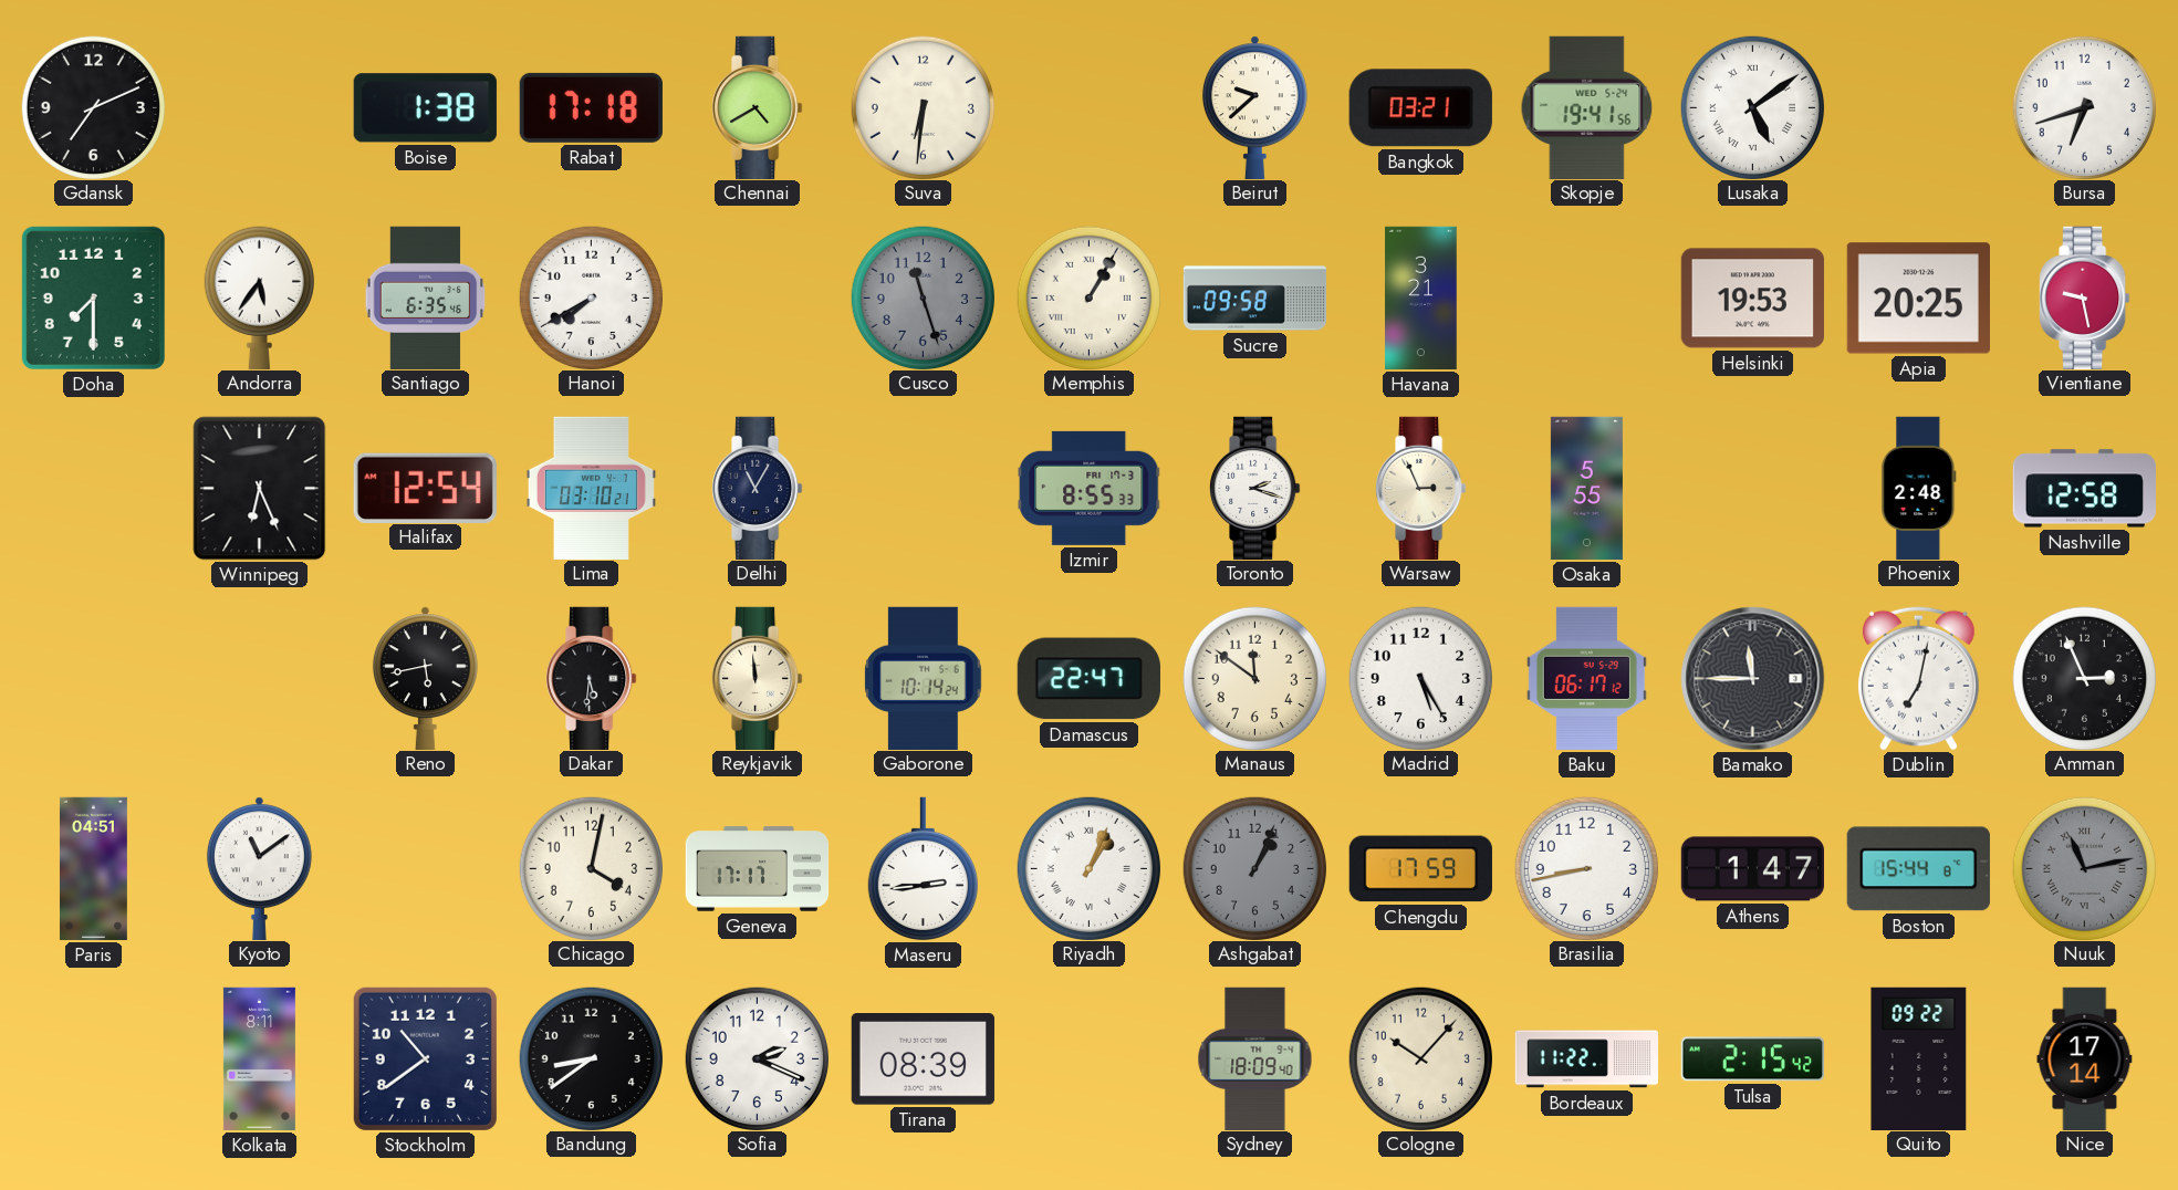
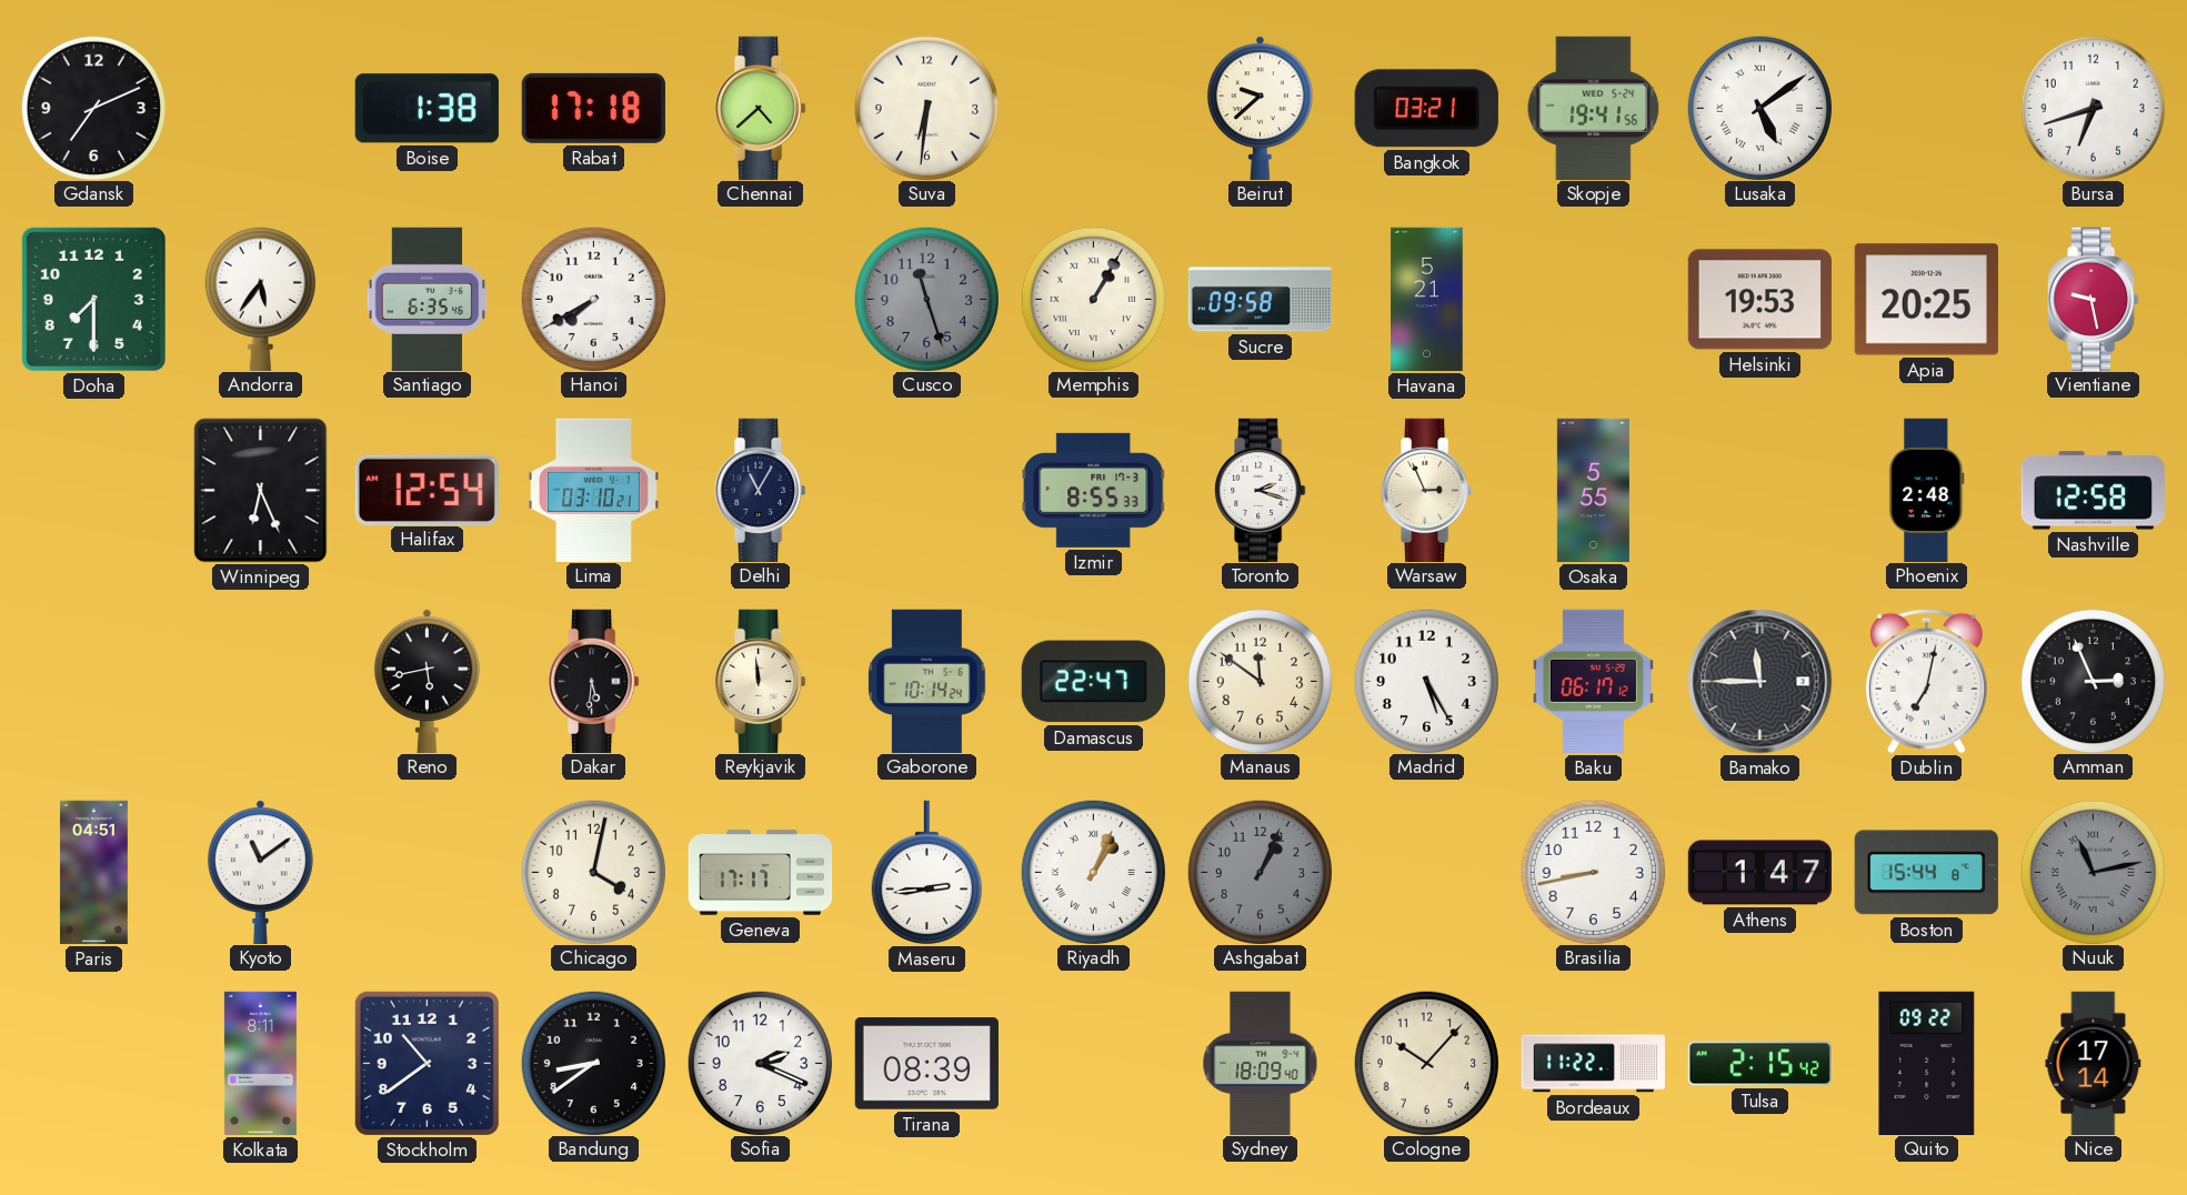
Chennai: 4:40 -> 4:38 (761, 108)
Havana: 3:21 -> 5:21 (1427, 300)
Chengdu: 17:59 -> none (1420, 869)
